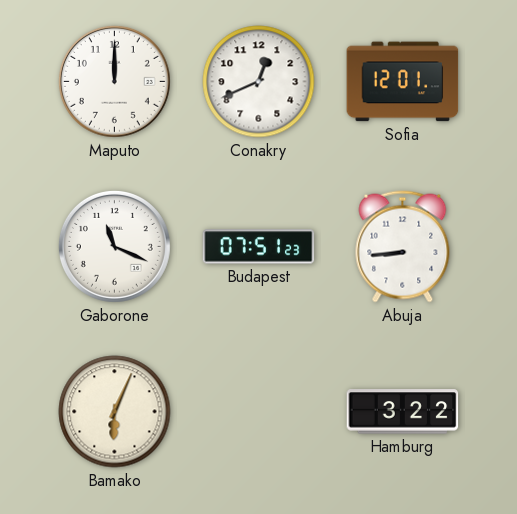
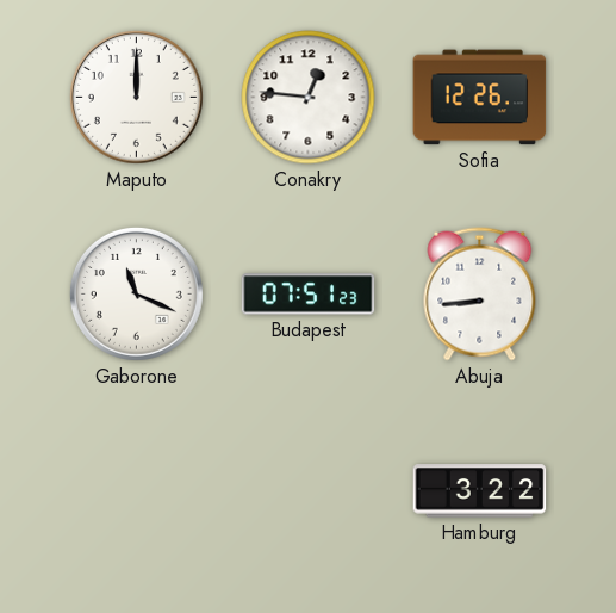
Conakry: 12:41 -> 12:46 (309, 98)
Sofia: 12:01 -> 12:26 (480, 98)
Bamako: 6:04 -> none (115, 412)
